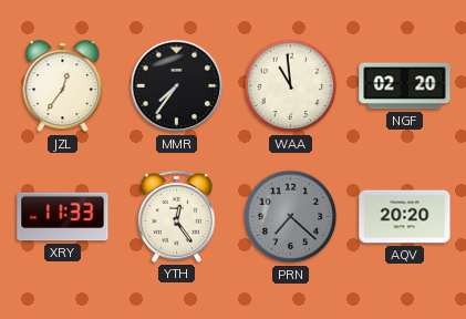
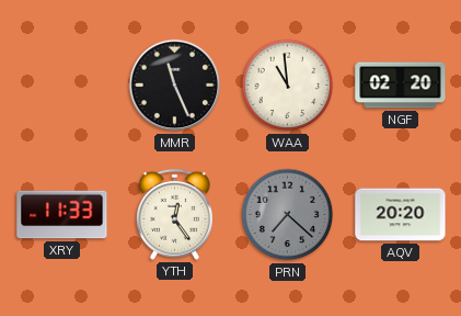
JZL: 12:36 -> none (63, 86)
MMR: 7:36 -> 11:26 (175, 86)
